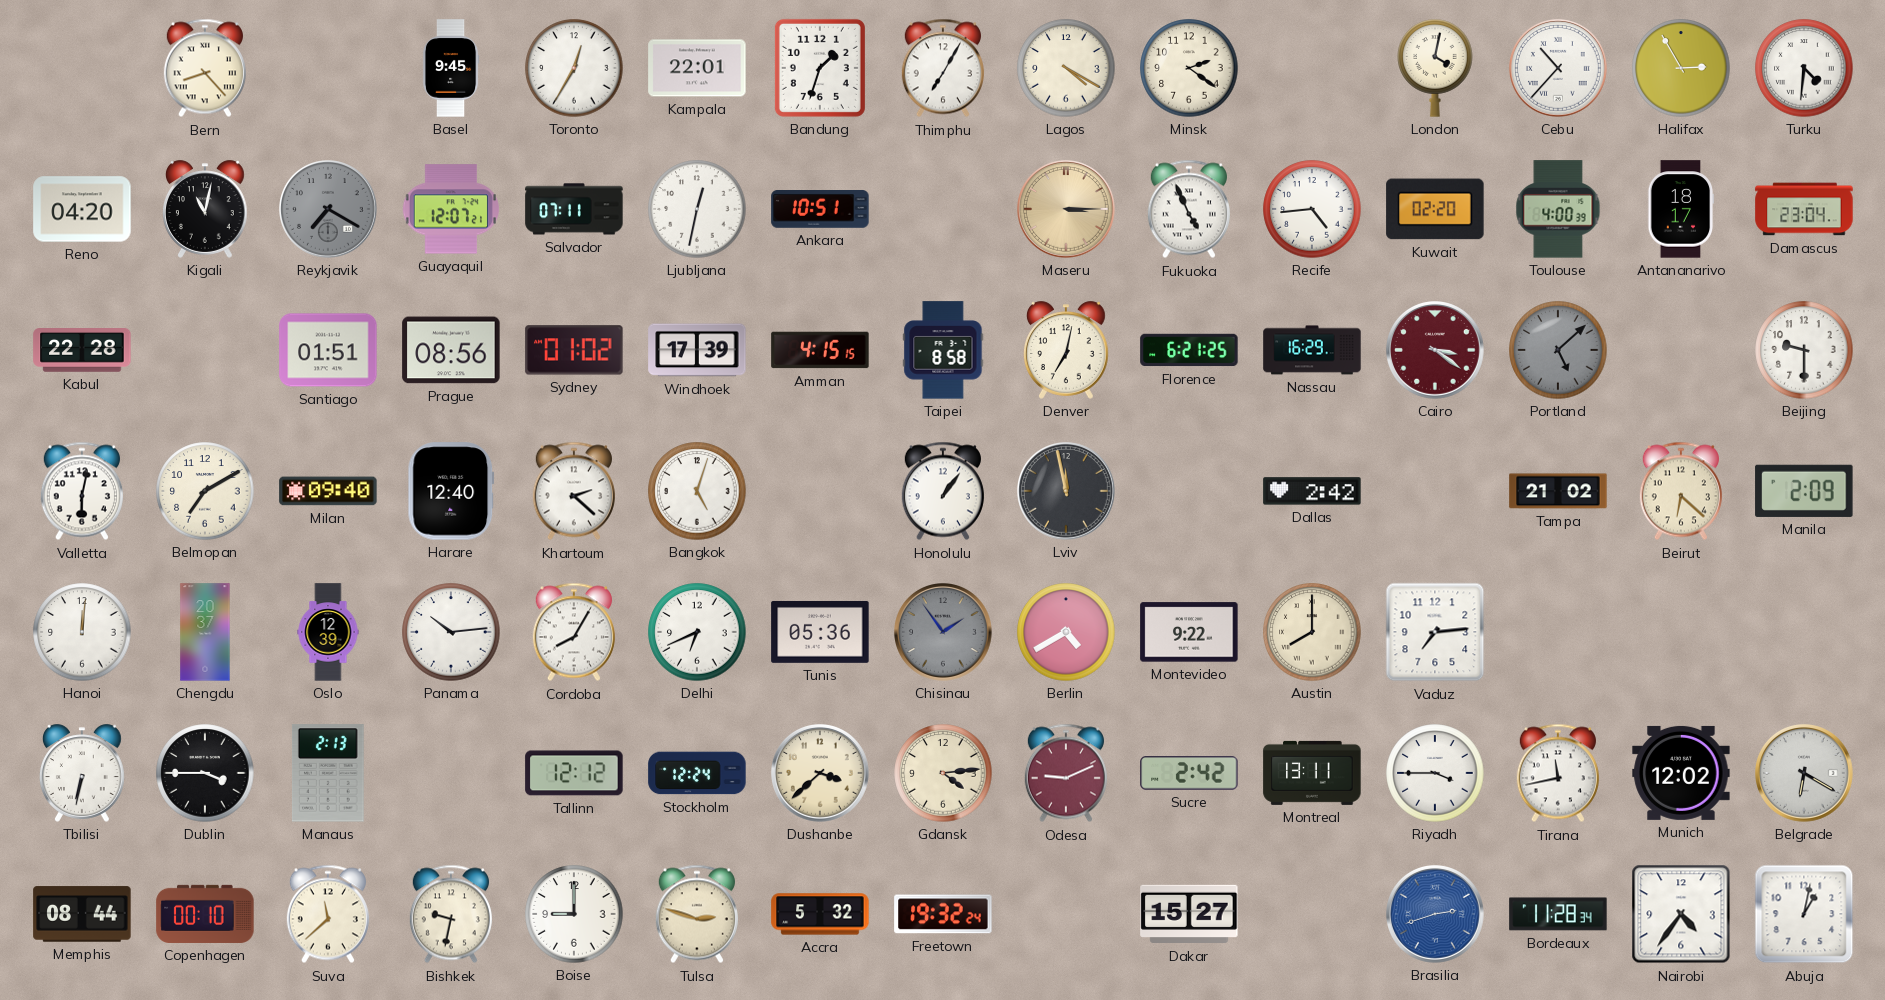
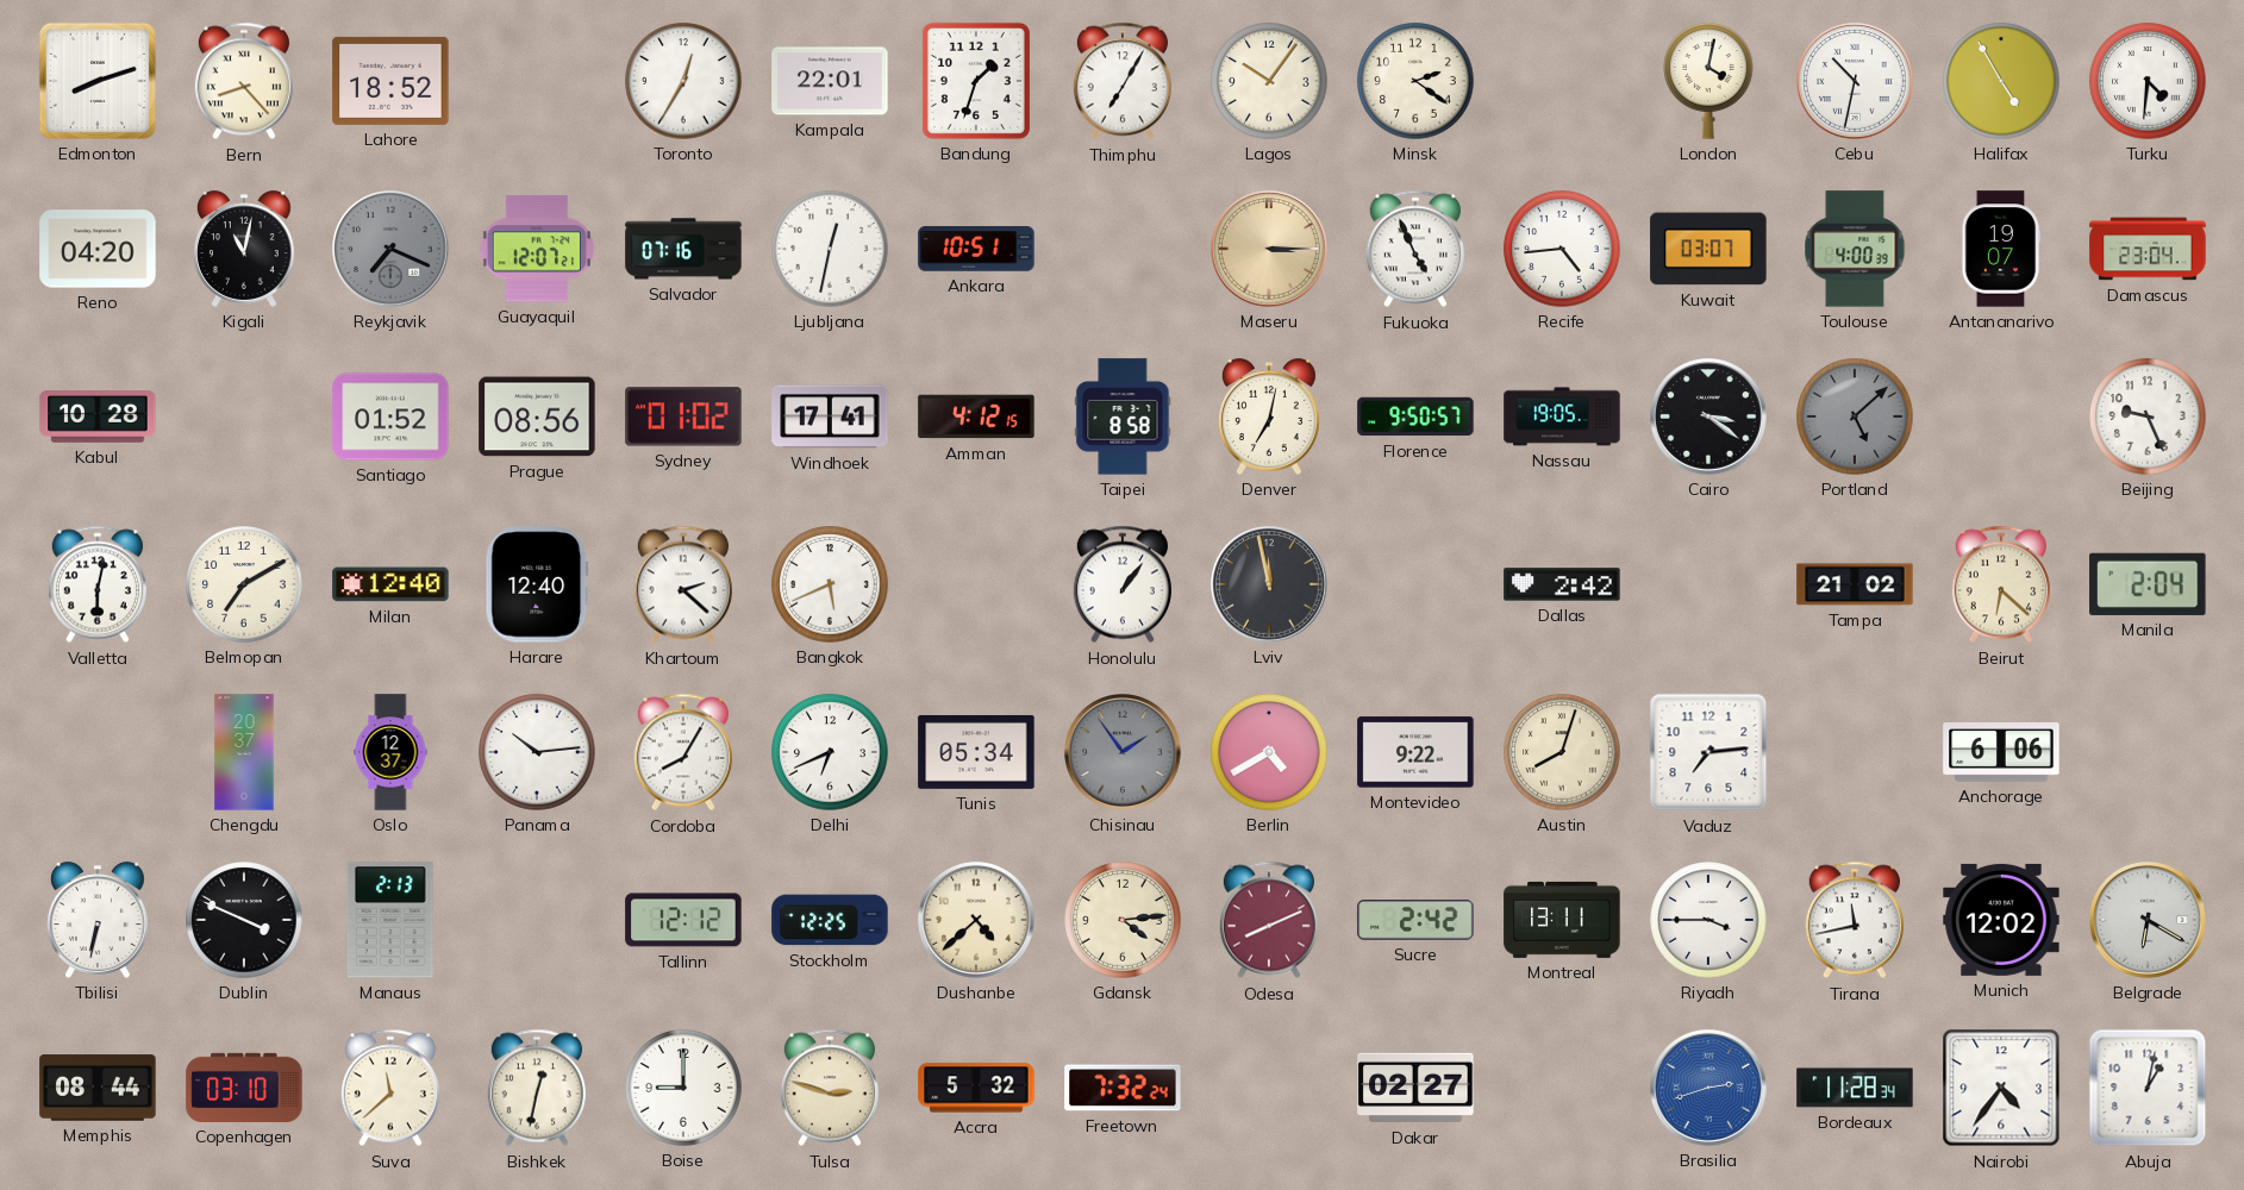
Edmonton: none -> 8:12 (98, 81)
Lahore: none -> 18:52 (390, 81)
Basel: 9:45 -> none (451, 68)
Lagos: 4:20 -> 10:06 (1269, 81)
Cebu: 10:37 -> 10:32 (1856, 82)
Halifax: 2:55 -> 4:55 (2001, 81)
Reykjavik: 7:20 -> 7:19 (392, 250)
Salvador: 07:11 -> 07:16 (683, 249)
Kuwait: 02:20 -> 03:07 (1708, 249)
Antananarivo: 18:17 -> 19:07 (2001, 249)
Kabul: 22:28 -> 10:28 (98, 418)
Santiago: 01:51 -> 01:52 (390, 416)
Windhoek: 17:39 -> 17:41 (830, 416)
Amman: 4:15 -> 4:12 (976, 416)
Florence: 6:21 -> 9:50 (1415, 416)
Nassau: 16:29 -> 19:05 (1562, 416)
Cairo dial: burgundy -> black (1709, 418)
Beijing: 9:30 -> 9:26 (2148, 416)
Milan: 09:40 -> 12:40 (390, 584)
Bangkok: 5:03 -> 5:41 (830, 584)
Manila: 2:09 -> 2:04 (2148, 584)
Hanoi: 12:01 -> none (82, 632)
Oslo: 12:39 -> 12:37 (390, 752)
Tunis: 05:36 -> 05:34 (976, 752)
Austin: 8:00 -> 8:03 (1562, 752)
Anchorage: none -> 6:06 (2001, 753)
Dublin: 3:45 -> 3:49 (244, 920)
Stockholm: 12:24 -> 12:25 (830, 920)
Dushanbe: 3:38 -> 4:38 (977, 921)
Odesa: 9:11 -> 8:11 (1269, 920)
Copenhagen: 00:10 -> 03:10 (244, 1088)
Bishkek: 9:32 -> 12:32 (537, 1088)
Freetown: 19:32 -> 7:32 (1123, 1088)
Dakar: 15:27 -> 02:27 (1415, 1088)
